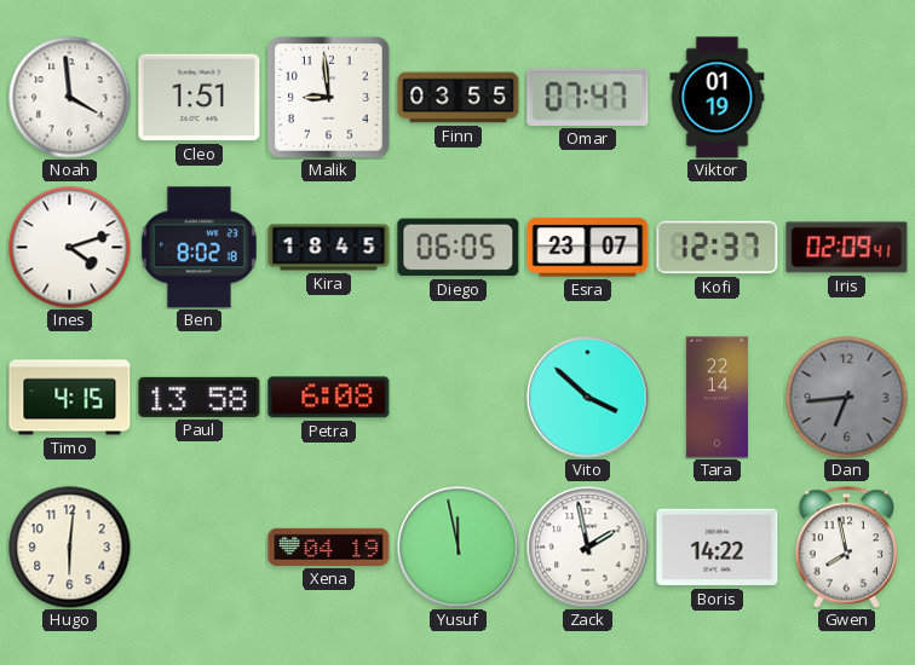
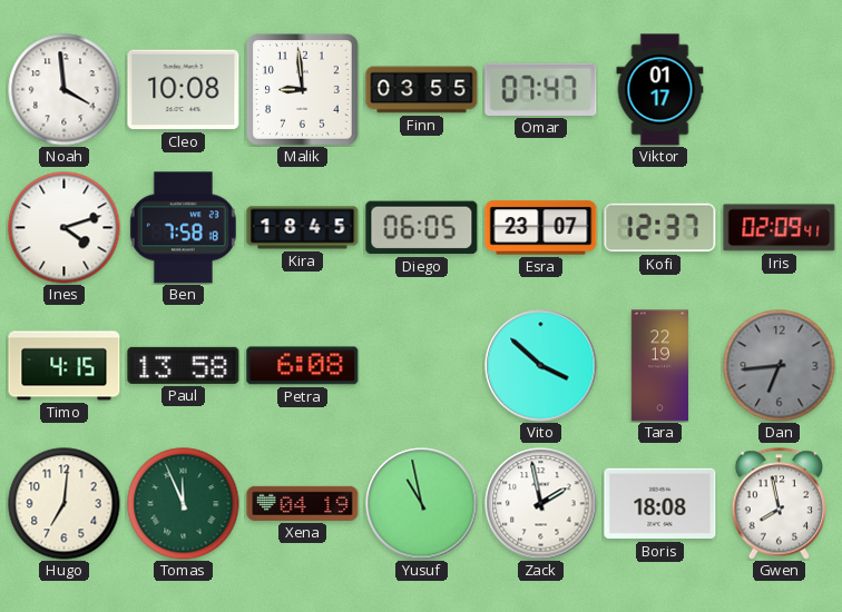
Cleo: 1:51 -> 10:08 (184, 90)
Viktor: 01:19 -> 01:17 (660, 90)
Ben: 8:02 -> 7:58 (183, 228)
Tara: 22:14 -> 22:19 (659, 366)
Hugo: 6:01 -> 7:01 (65, 504)
Tomas: none -> 11:56 (184, 504)
Yusuf: 11:58 -> 10:58 (422, 504)
Boris: 14:22 -> 18:08 (660, 504)
